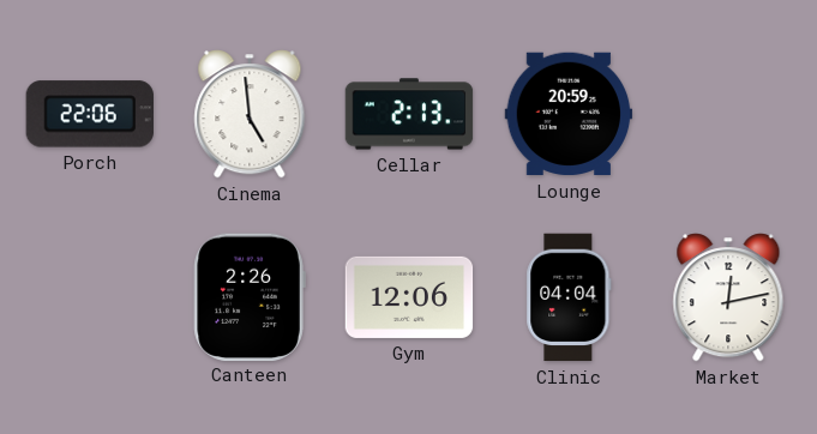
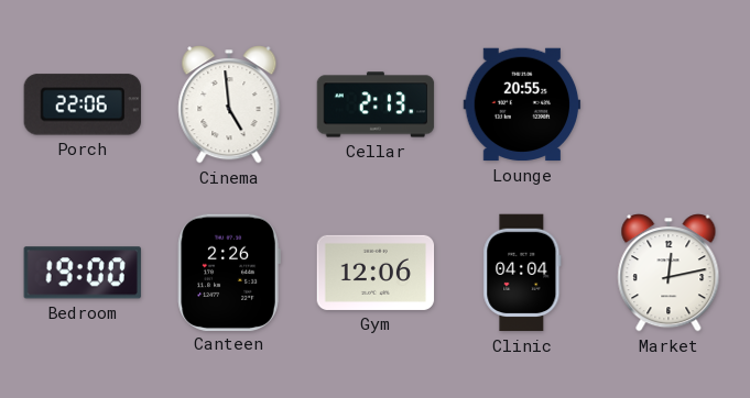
Lounge: 20:59 -> 20:55 (522, 104)
Bedroom: none -> 19:00 (83, 273)
